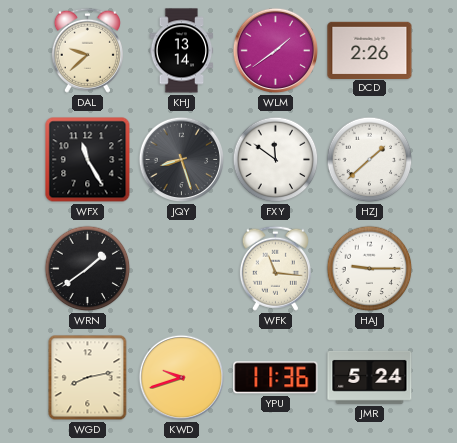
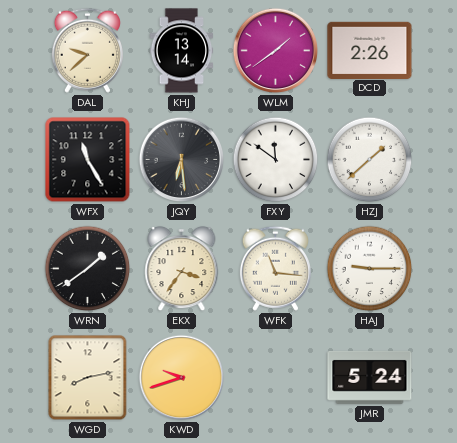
JQY: 8:27 -> 6:29 (182, 160)
EKX: none -> 3:36 (182, 270)
YPU: 11:36 -> none (276, 378)
